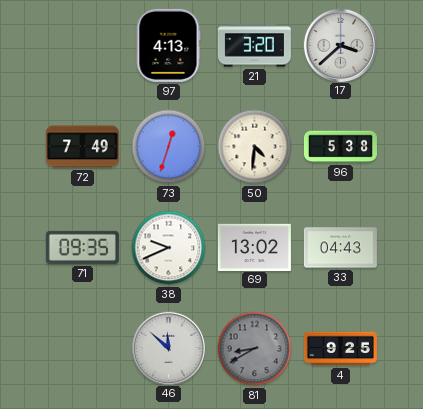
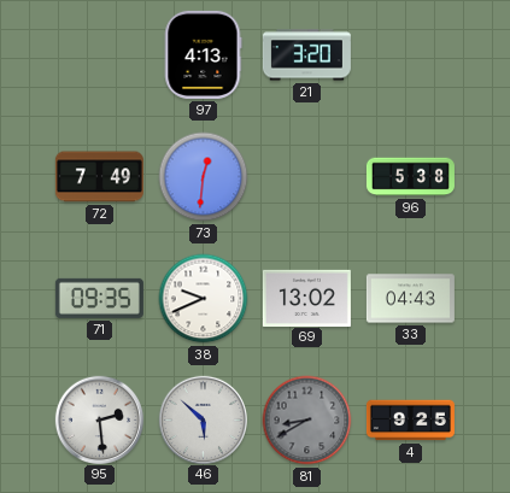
17: 3:38 -> none (340, 45)
73: 12:33 -> 12:31 (204, 177)
50: 4:31 -> none (255, 147)
95: none -> 2:29 (99, 419)
46: 11:52 -> 5:52 (203, 419)
